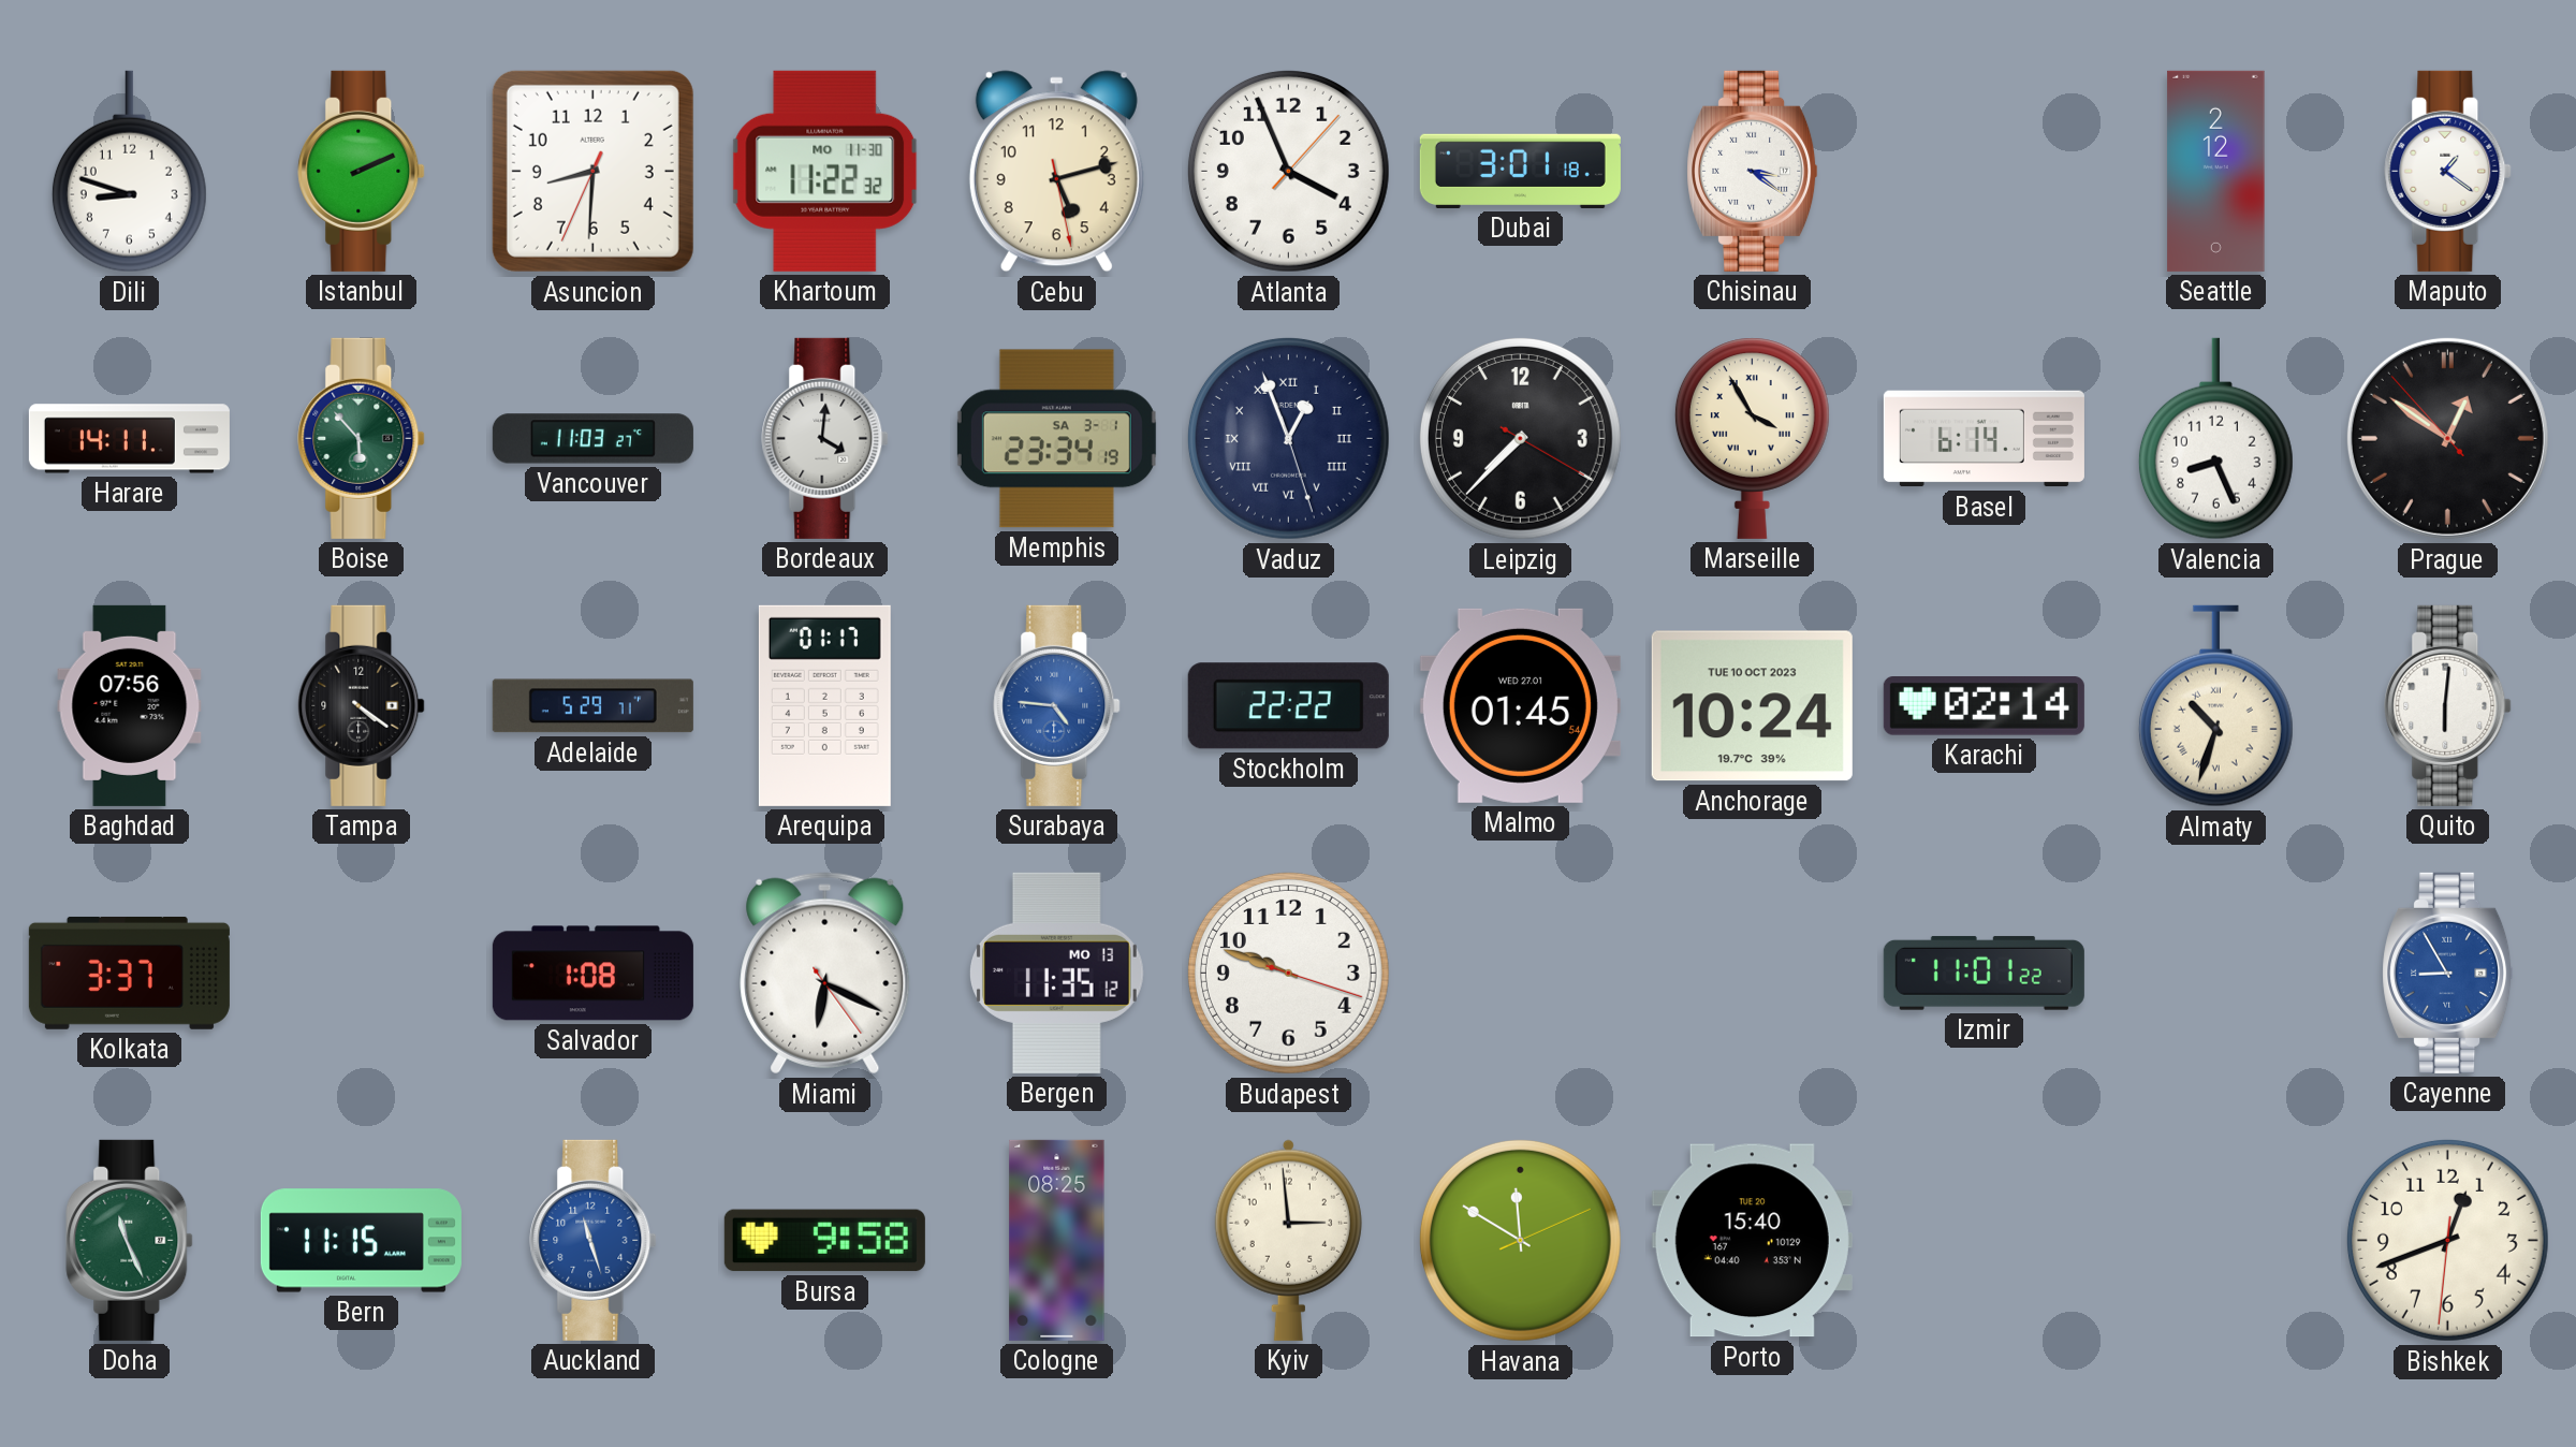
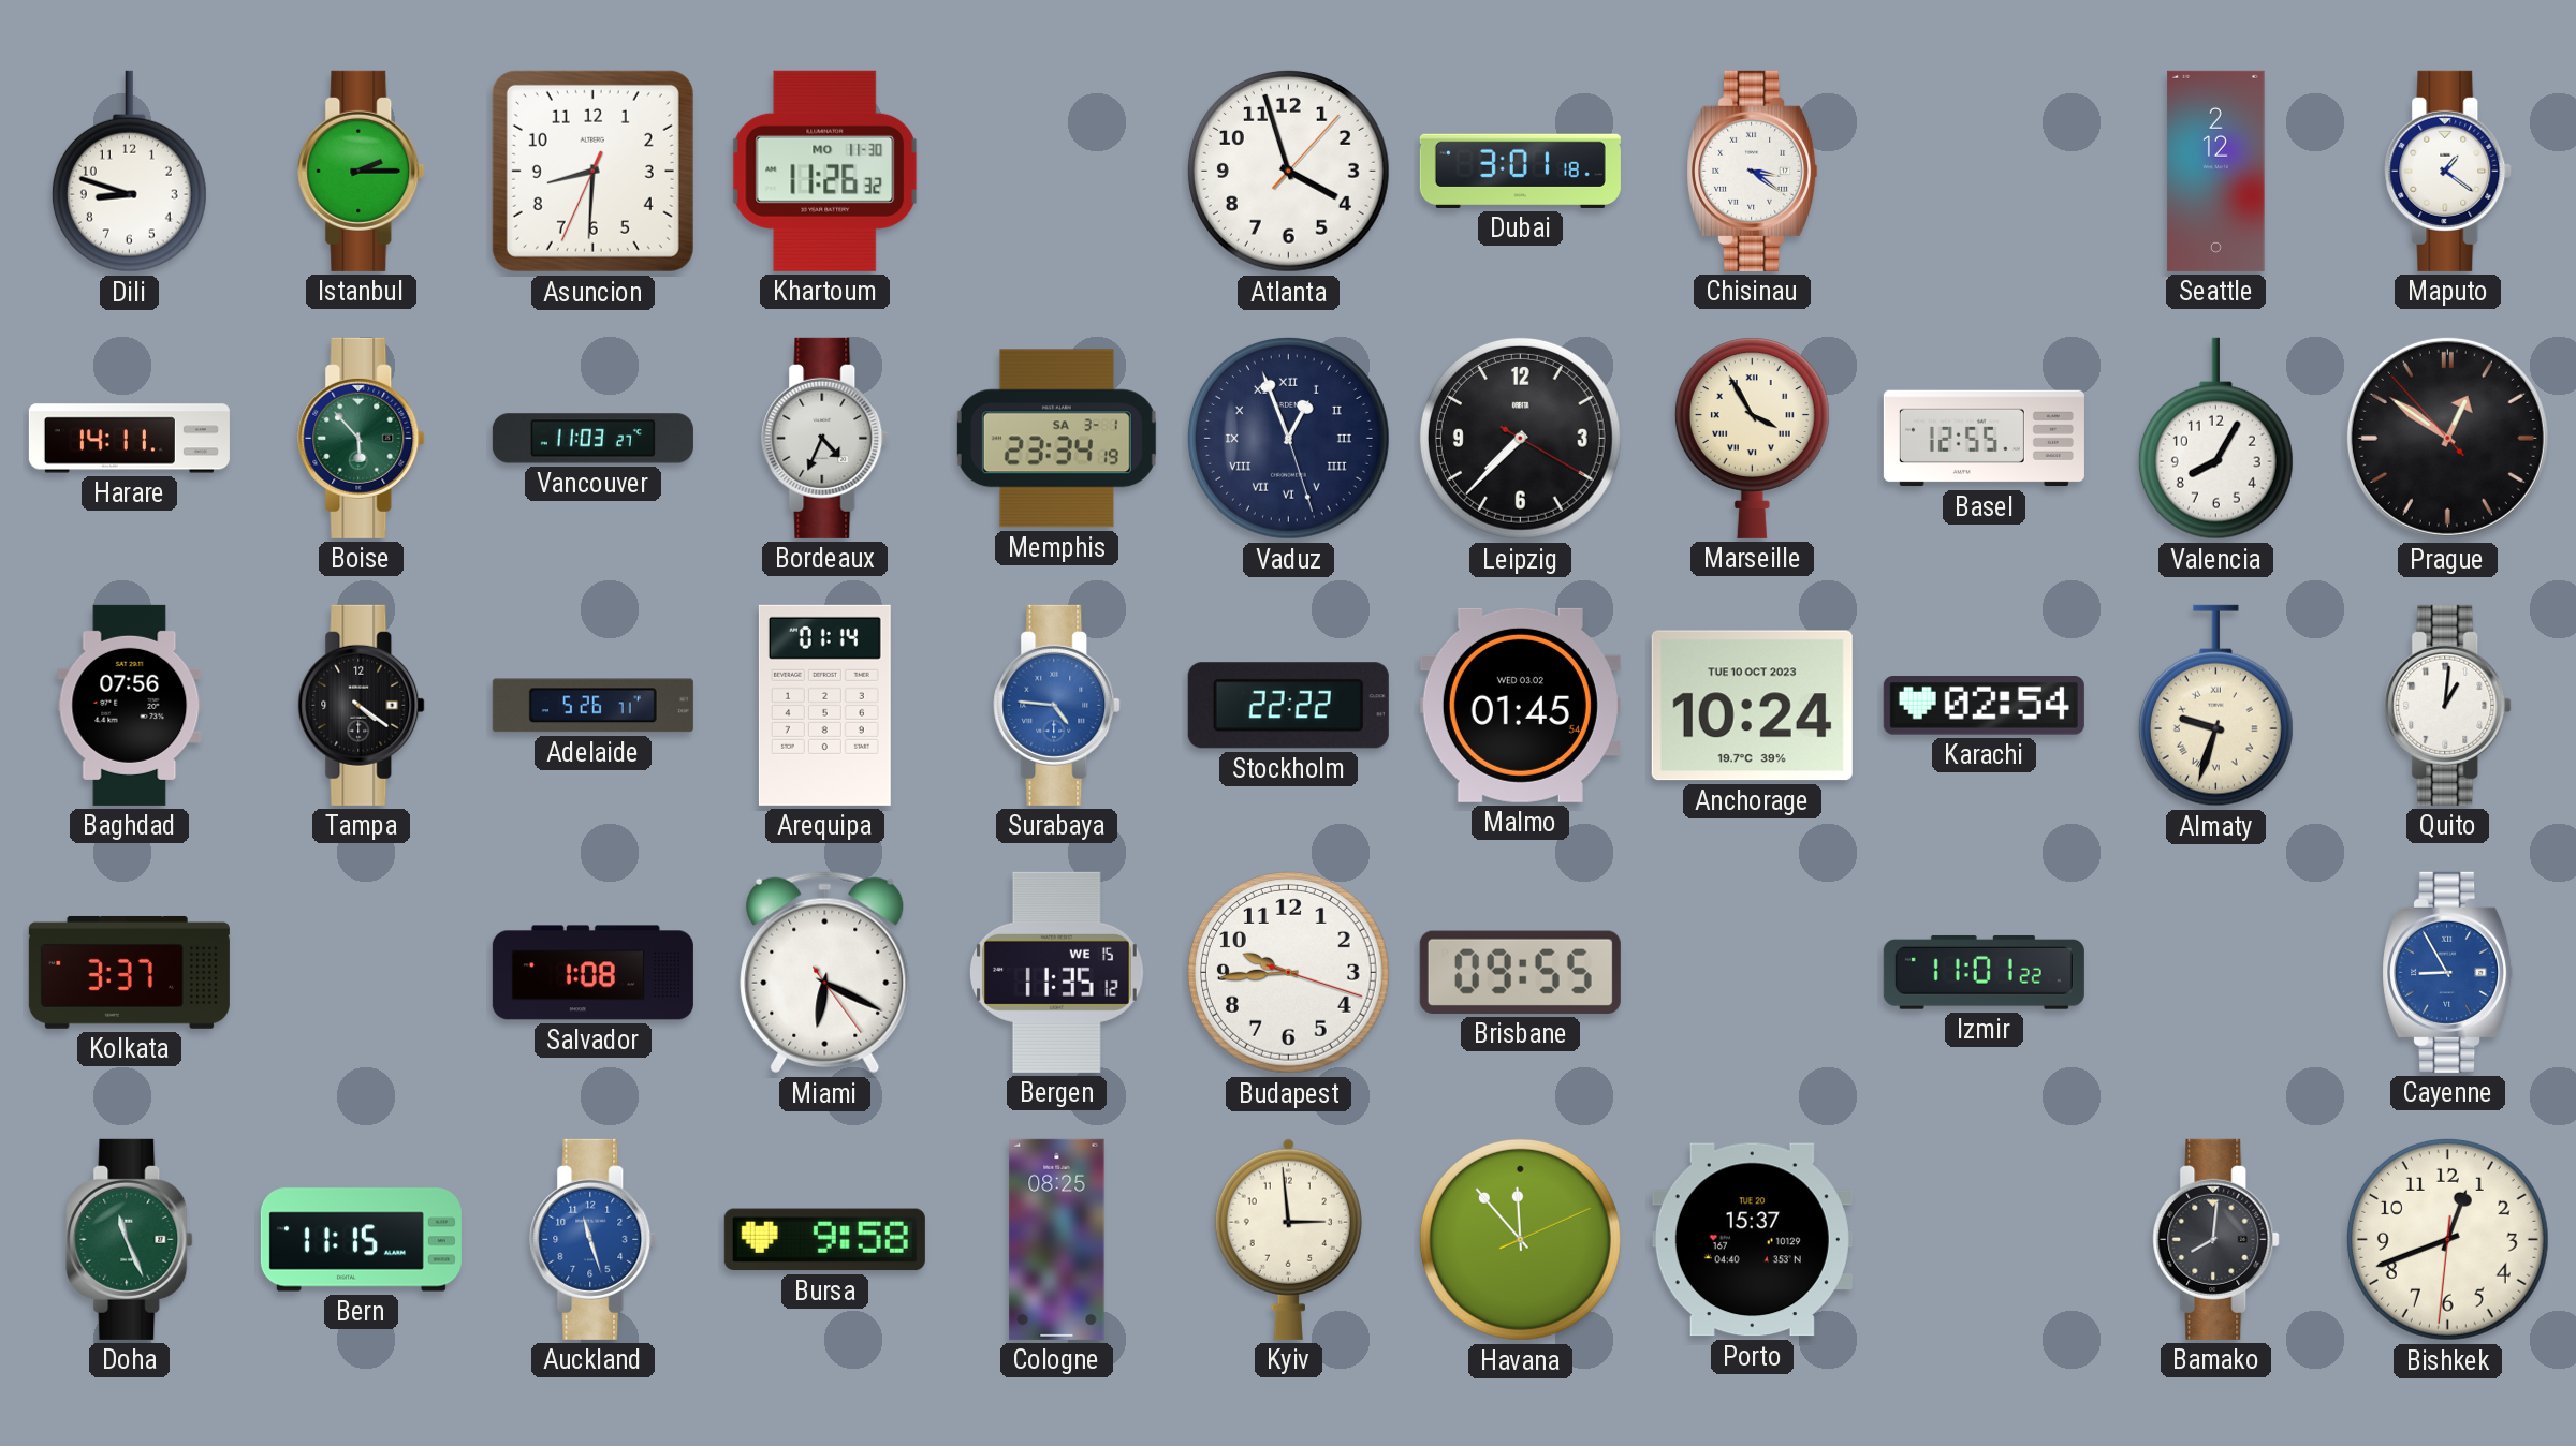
Istanbul: 2:11 -> 2:15 (362, 171)
Khartoum: 11:22 -> 11:26 (825, 171)
Cebu: 5:12 -> none (1056, 172)
Atlanta: 3:56 -> 3:57 (1288, 171)
Bordeaux: 4:01 -> 4:34 (825, 438)
Basel: 6:14 -> 12:55 (1984, 439)
Valencia: 8:26 -> 8:05 (2215, 439)
Adelaide: 5:29 -> 5:26 (592, 706)
Arequipa: 01:17 -> 01:14 (824, 705)
Malmo date: WED 27.01 -> WED 03.02 (1520, 705)
Karachi: 02:14 -> 02:54 (1984, 706)
Almaty: 10:33 -> 9:33 (2215, 706)
Quito: 6:01 -> 1:01 (2448, 705)
Bergen date: MO 13 -> WE 15 (1056, 972)
Budapest: 9:48 -> 9:44 (1288, 972)
Brisbane: none -> 09:55 (1520, 972)
Havana: 11:50 -> 11:53 (1520, 1239)
Porto: 15:40 -> 15:37 (1752, 1240)
Bamako: none -> 8:01 (2216, 1239)
